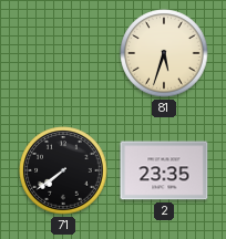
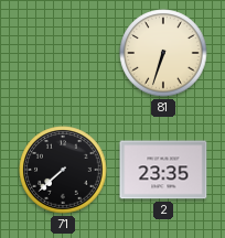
81: 5:33 -> 6:33 (163, 53)
71: 7:39 -> 7:38 (63, 170)
